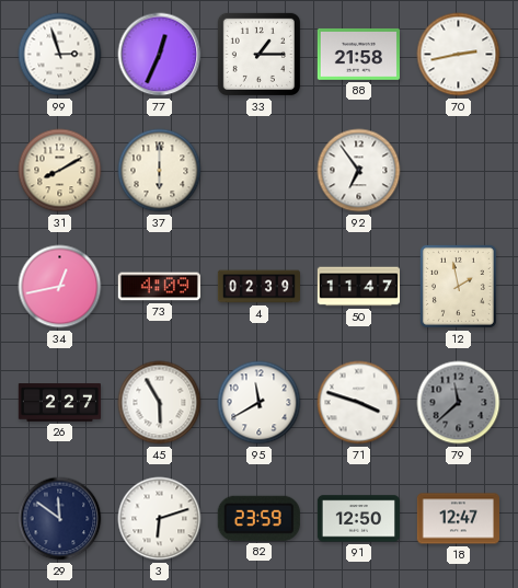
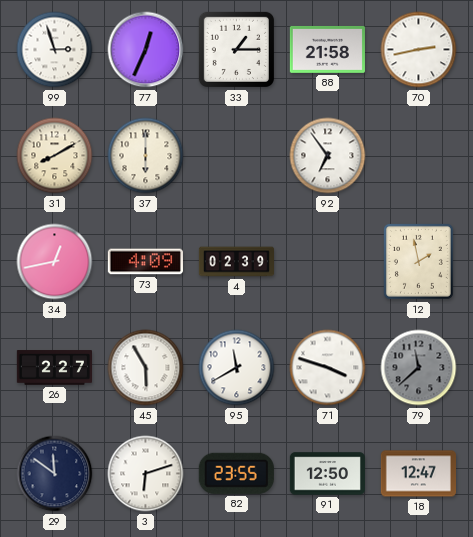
50: 11:47 -> none (358, 287)
82: 23:59 -> 23:55 (236, 473)
